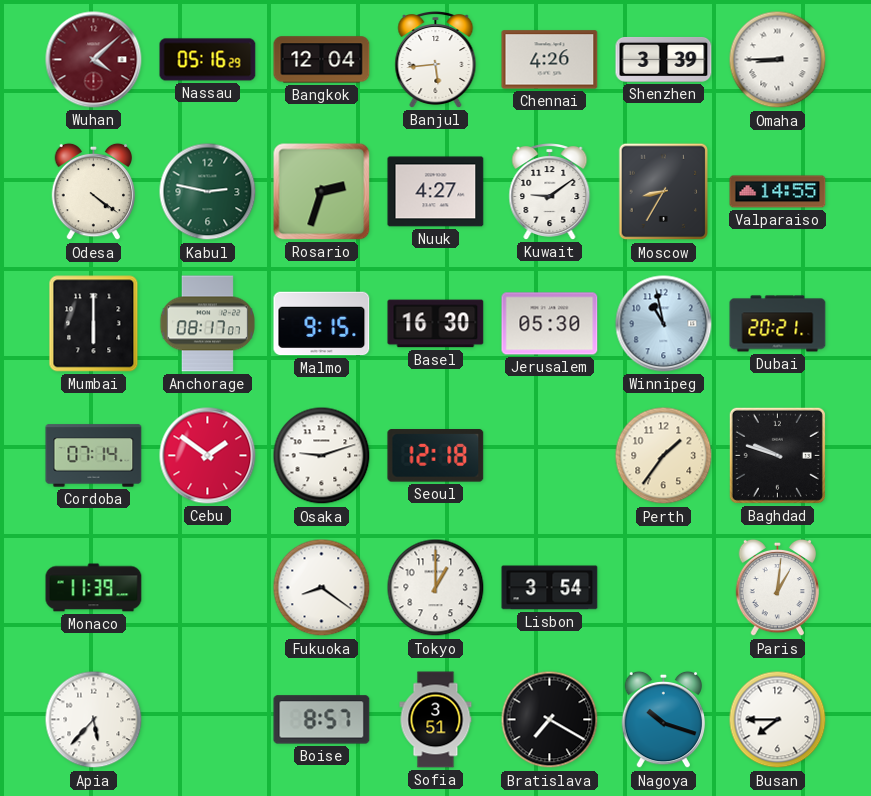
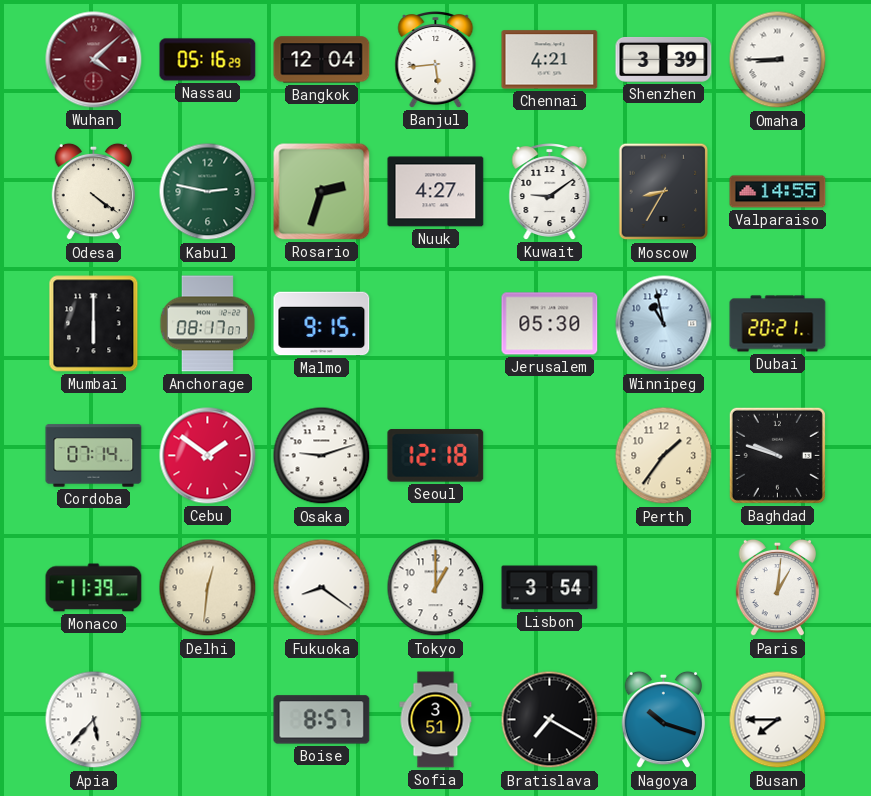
Chennai: 4:26 -> 4:21 (550, 60)
Basel: 16:30 -> none (436, 324)
Delhi: none -> 12:31 (208, 588)
